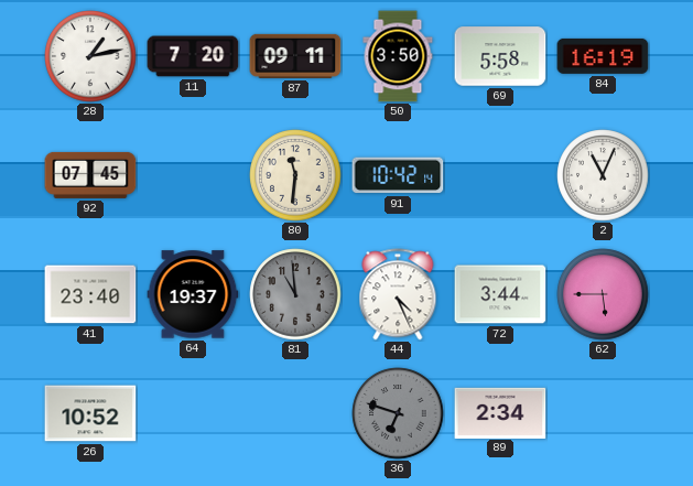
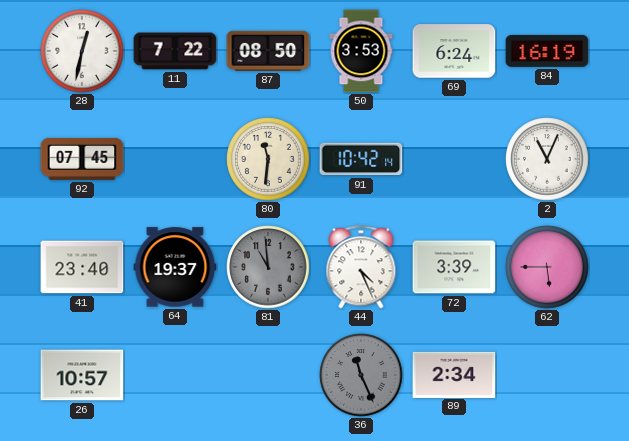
28: 1:13 -> 12:32 (82, 51)
11: 7:20 -> 7:22 (175, 51)
87: 09:11 -> 08:50 (268, 51)
50: 3:50 -> 3:53 (361, 51)
69: 5:58 -> 6:24 (454, 51)
72: 3:44 -> 3:39 (454, 267)
26: 10:52 -> 10:57 (82, 375)
36: 6:48 -> 11:26 (361, 375)
